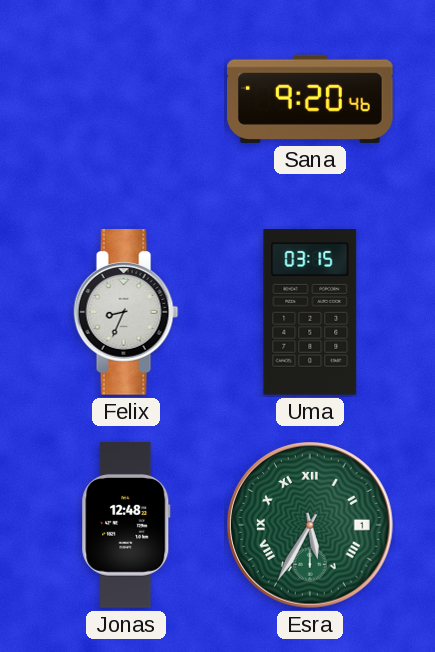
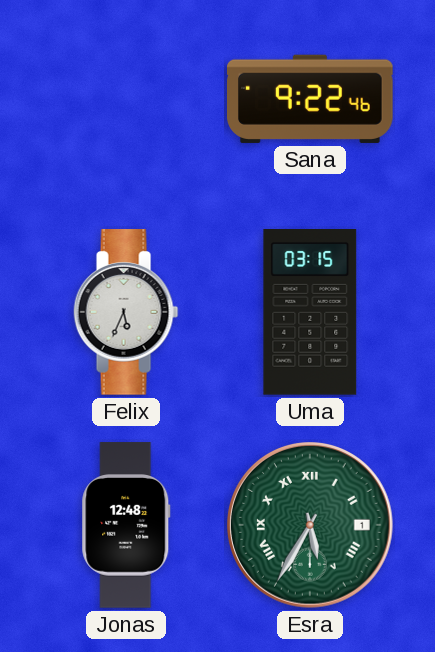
Sana: 9:20 -> 9:22 (311, 99)
Felix: 8:34 -> 5:34 (126, 312)
